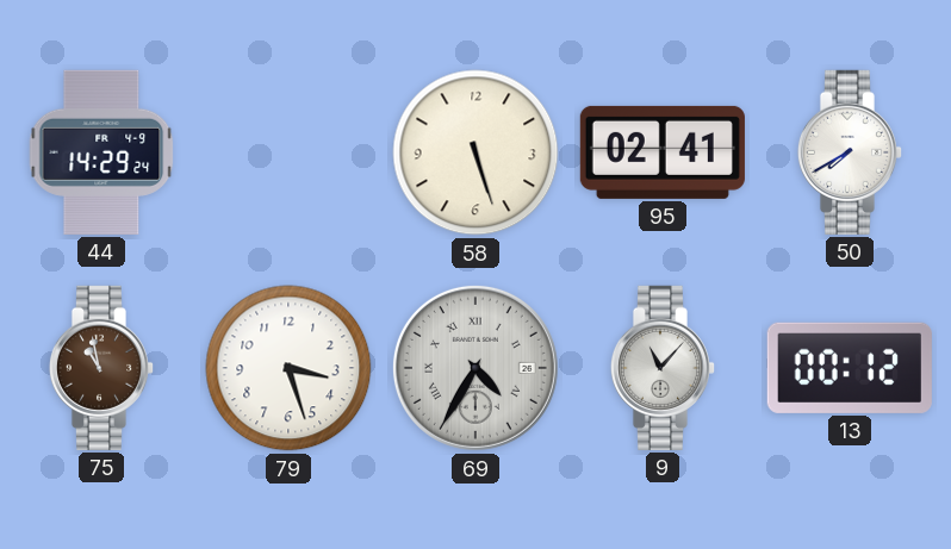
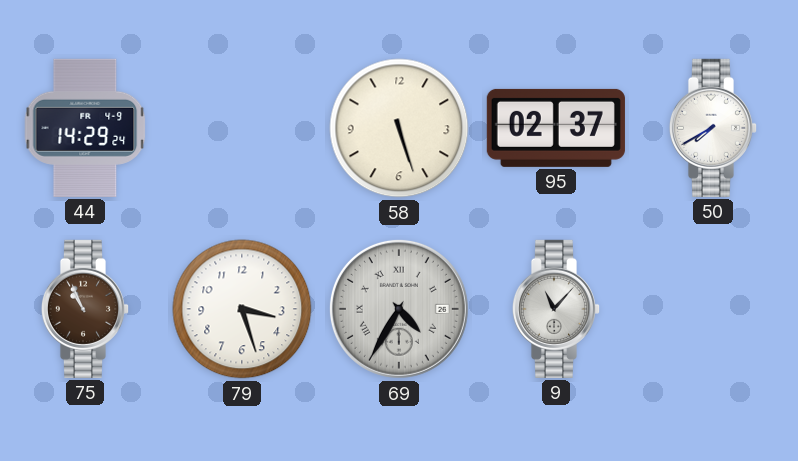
95: 02:41 -> 02:37 (556, 128)
75: 10:58 -> 10:56 (85, 309)
13: 00:12 -> none (850, 368)
